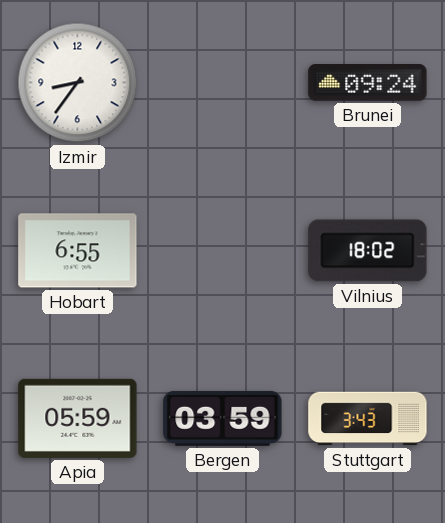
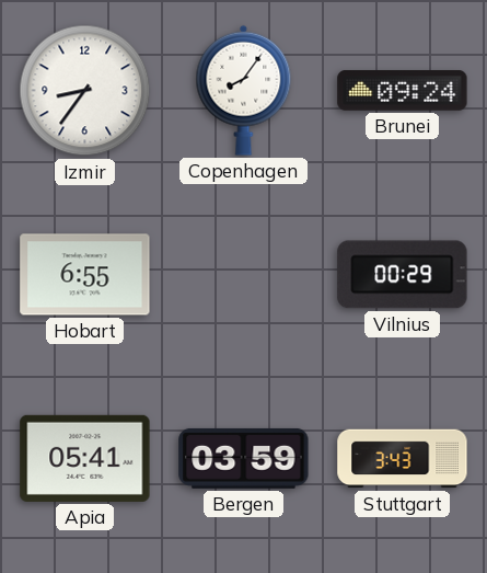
Copenhagen: none -> 8:06 (244, 90)
Vilnius: 18:02 -> 00:29 (403, 275)
Apia: 05:59 -> 05:41 (85, 458)
